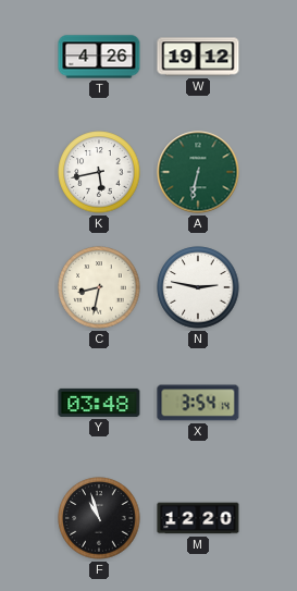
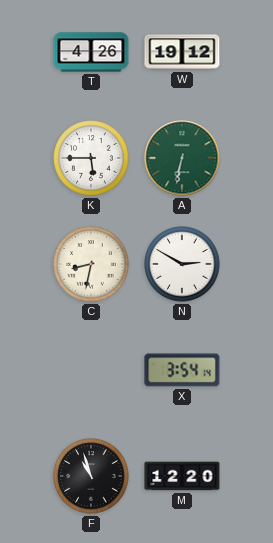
K: 5:43 -> 5:45 (91, 158)
N: 2:47 -> 2:50 (182, 264)
Y: 03:48 -> none (99, 403)
